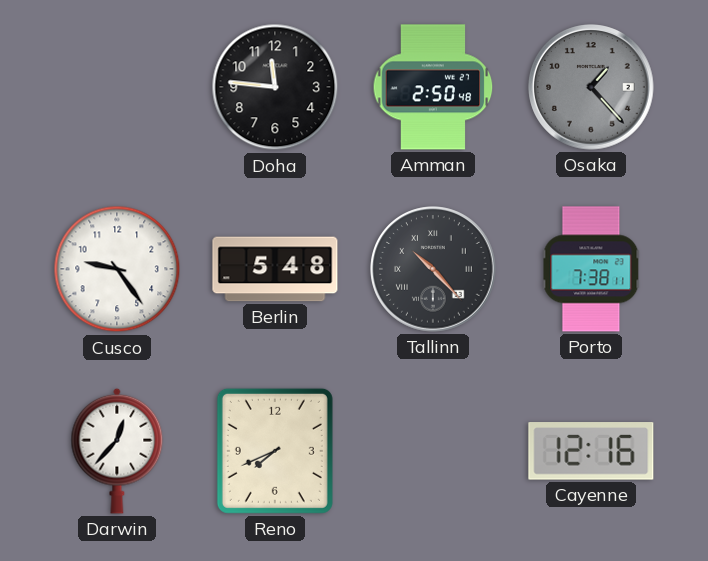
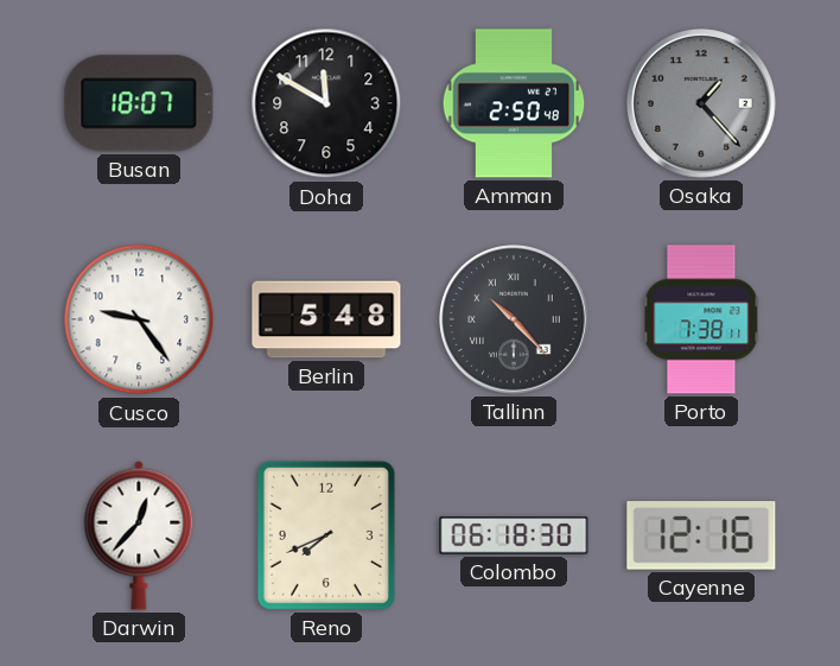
Busan: none -> 18:07 (139, 103)
Doha: 11:46 -> 11:50 (326, 103)
Colombo: none -> 06:18 (514, 535)
